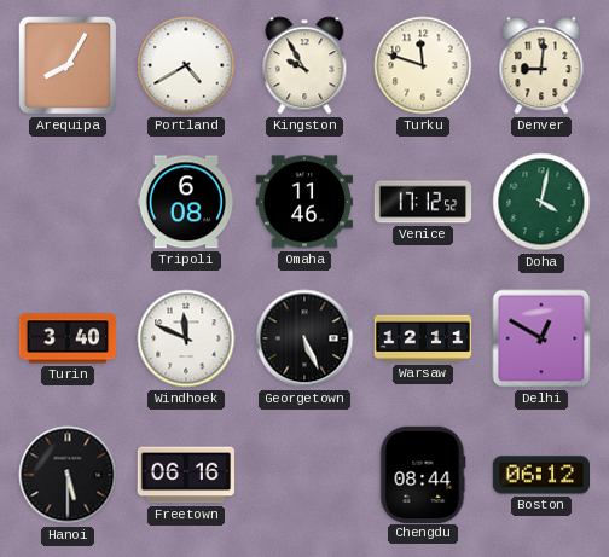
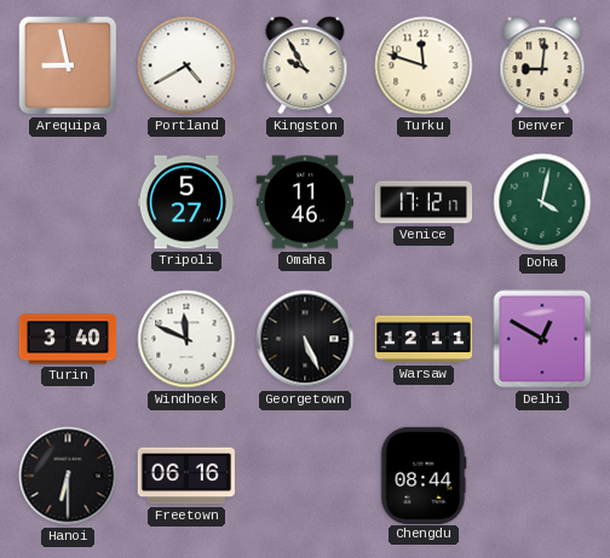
Arequipa: 8:05 -> 8:58 (68, 65)
Tripoli: 6:08 -> 5:27 (185, 202)
Venice: 17:12:52 -> 17:12:17 (424, 202)
Hanoi: 5:30 -> 6:30 (68, 476)
Boston: 06:12 -> none (540, 475)
